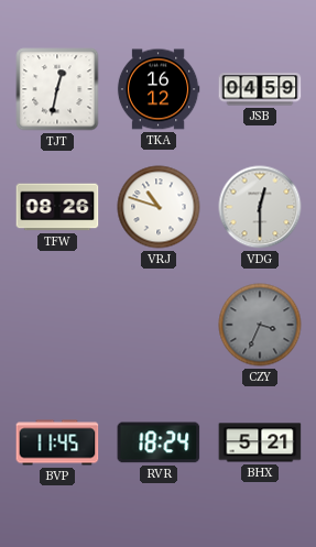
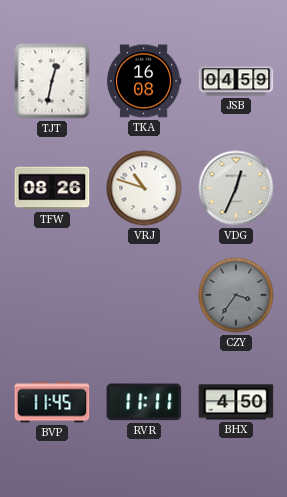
TKA: 16:12 -> 16:08 (144, 81)
VDG: 12:30 -> 12:34 (236, 188)
CZY: 3:34 -> 3:36 (236, 295)
RVR: 18:24 -> 11:11 (144, 402)
BHX: 5:21 -> 4:50 (236, 402)
